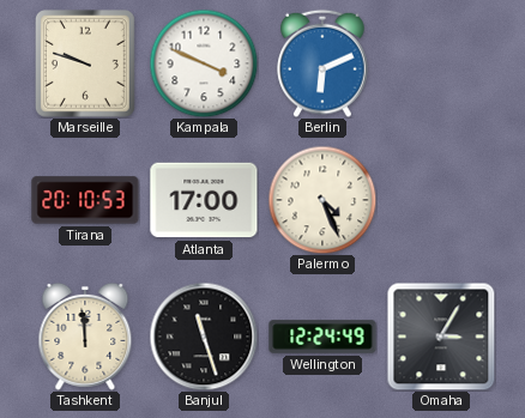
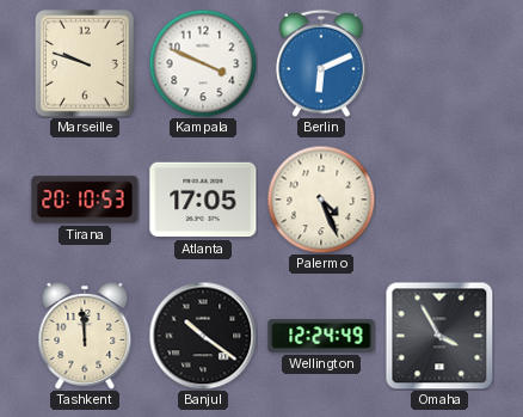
Atlanta: 17:00 -> 17:05 (203, 200)
Banjul: 11:27 -> 10:21 (203, 336)
Omaha: 3:05 -> 3:55 (439, 336)
